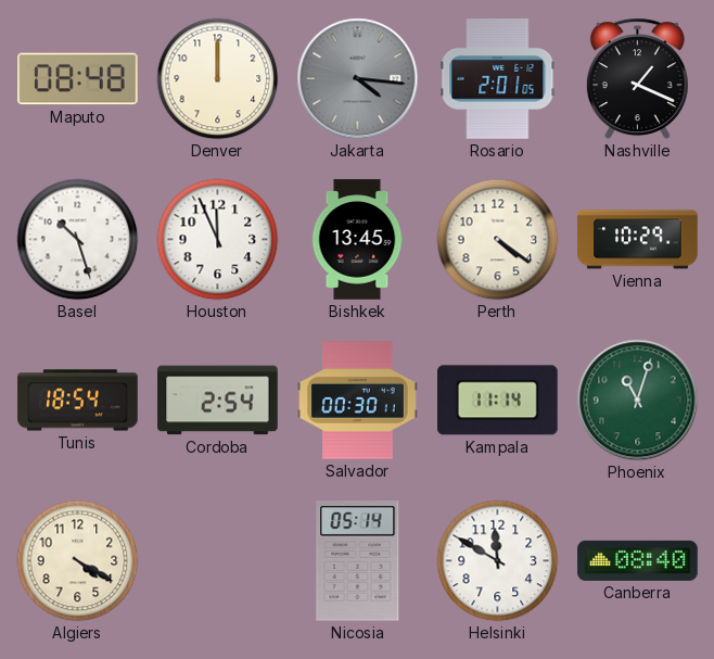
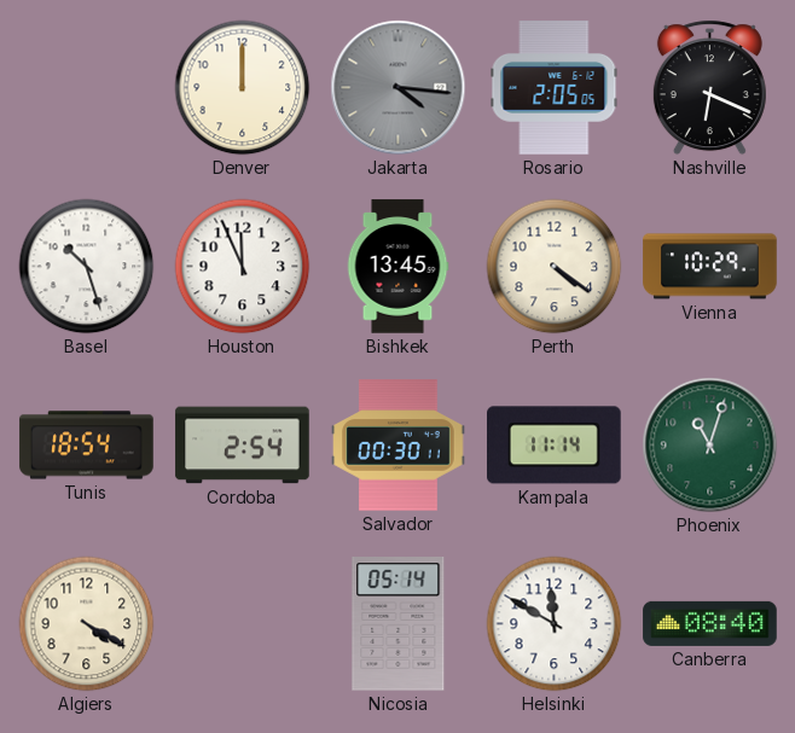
Maputo: 08:48 -> none (78, 79)
Rosario: 2:01 -> 2:05 (555, 88)
Nashville: 1:19 -> 6:19 (709, 88)
